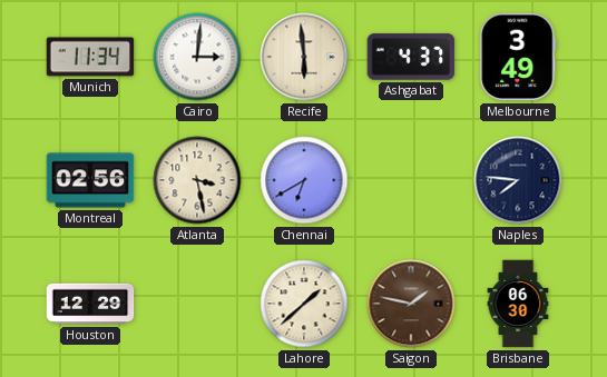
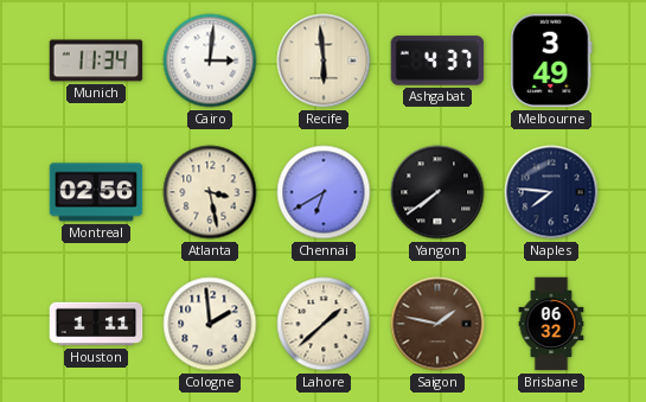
Yangon: none -> 7:39 (437, 192)
Houston: 12:29 -> 1:11 (96, 324)
Cologne: none -> 1:59 (210, 324)
Brisbane: 06:30 -> 06:32 (551, 324)
